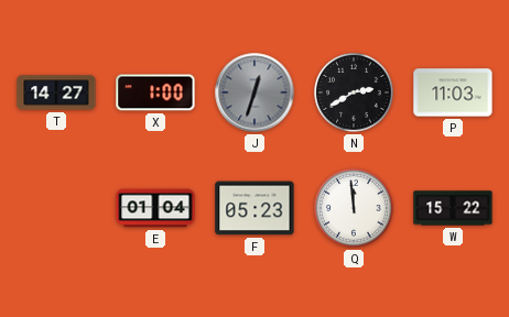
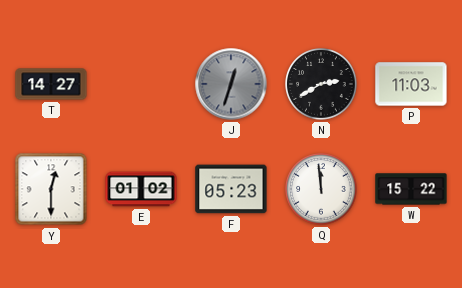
X: 1:00 -> none (155, 92)
Y: none -> 12:30 (51, 189)
E: 01:04 -> 01:02 (141, 189)
